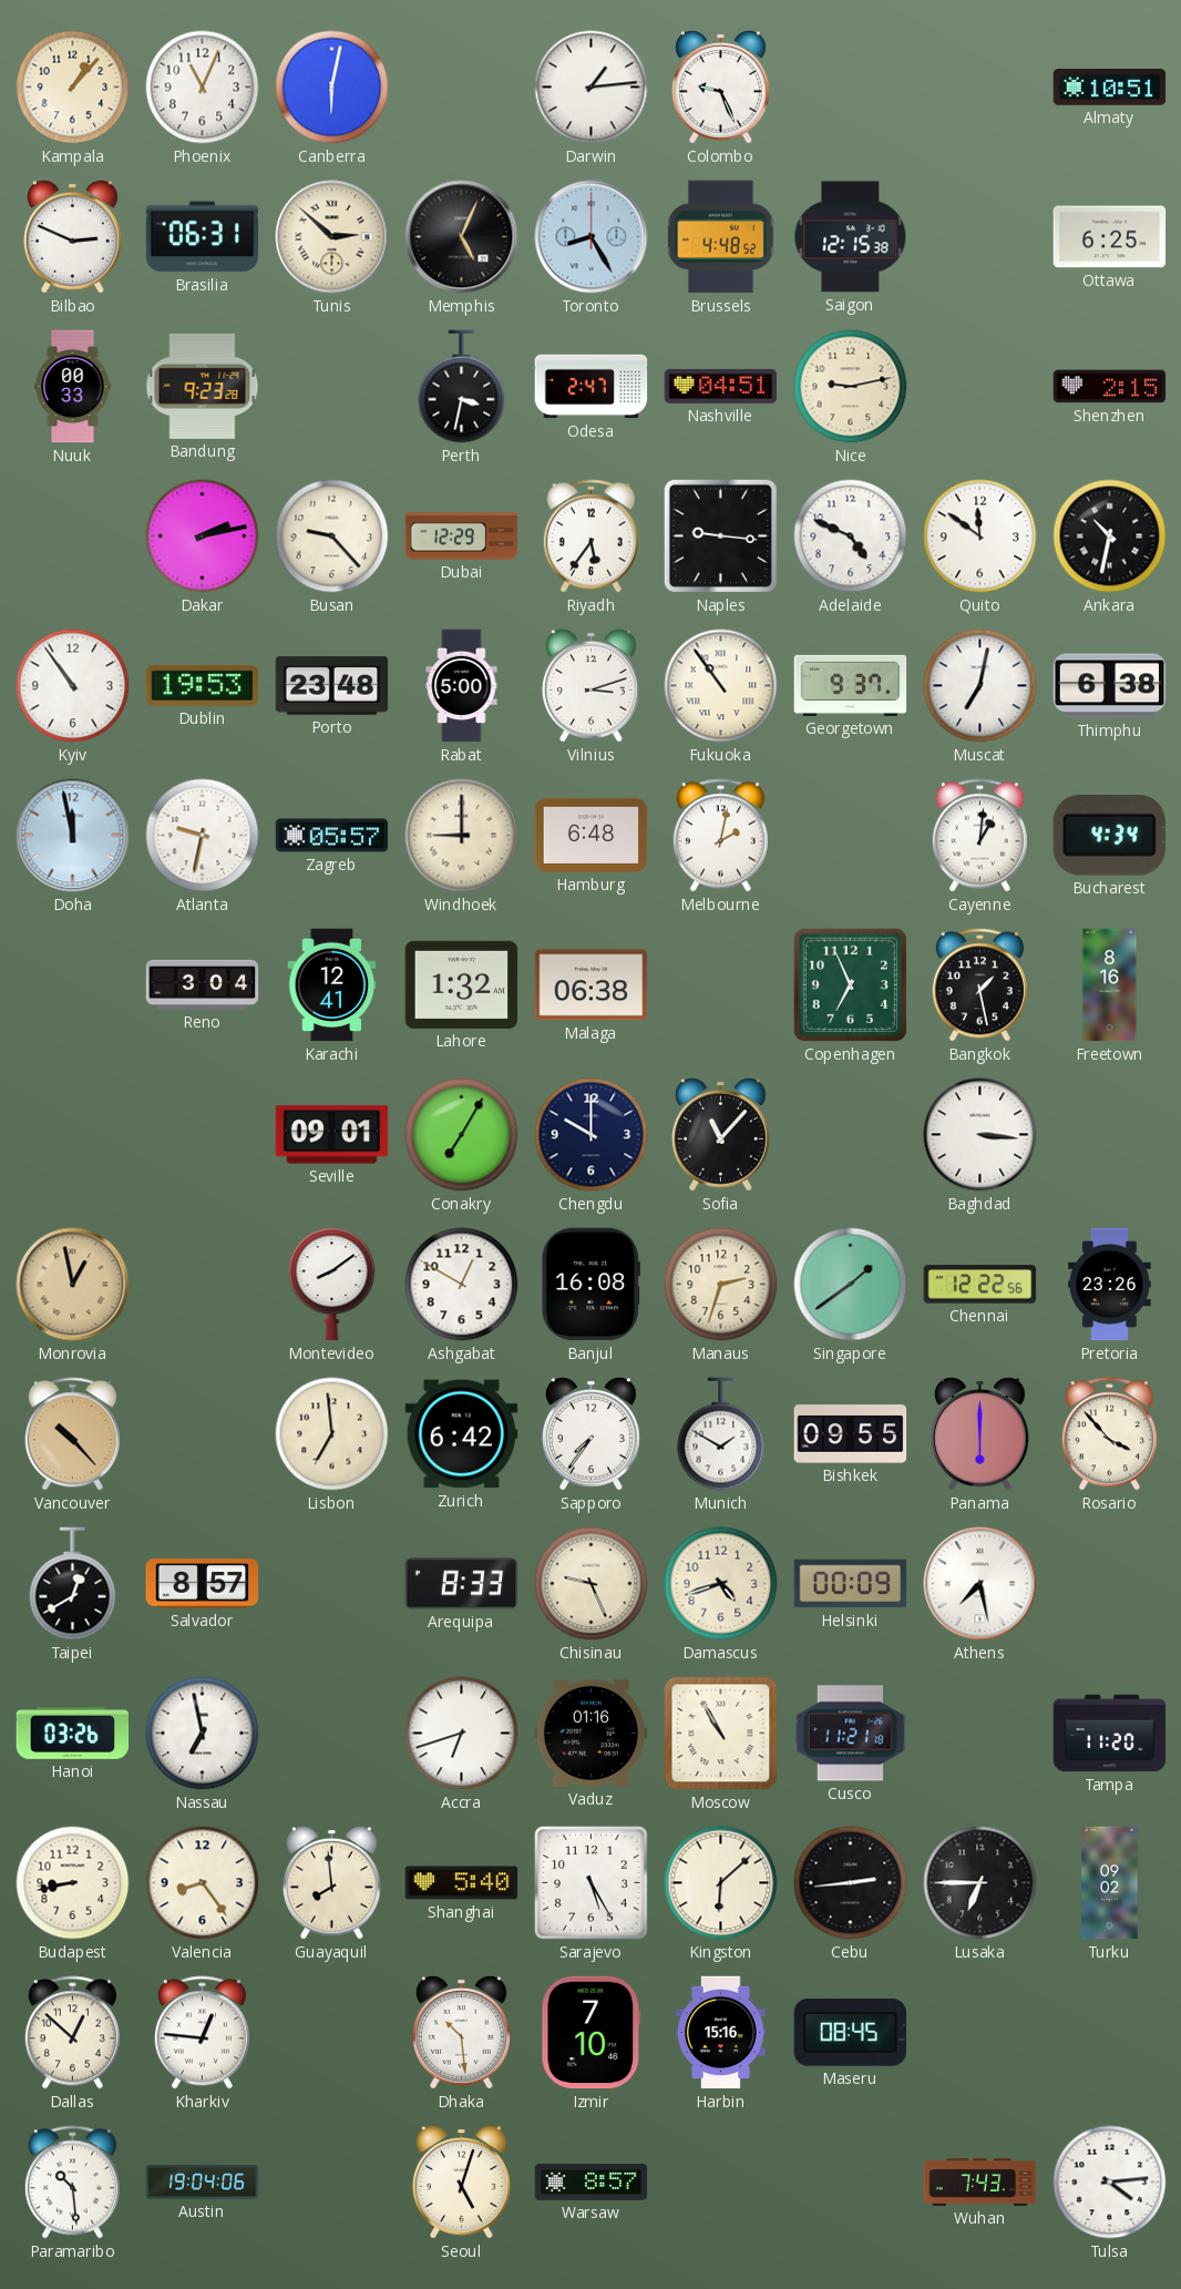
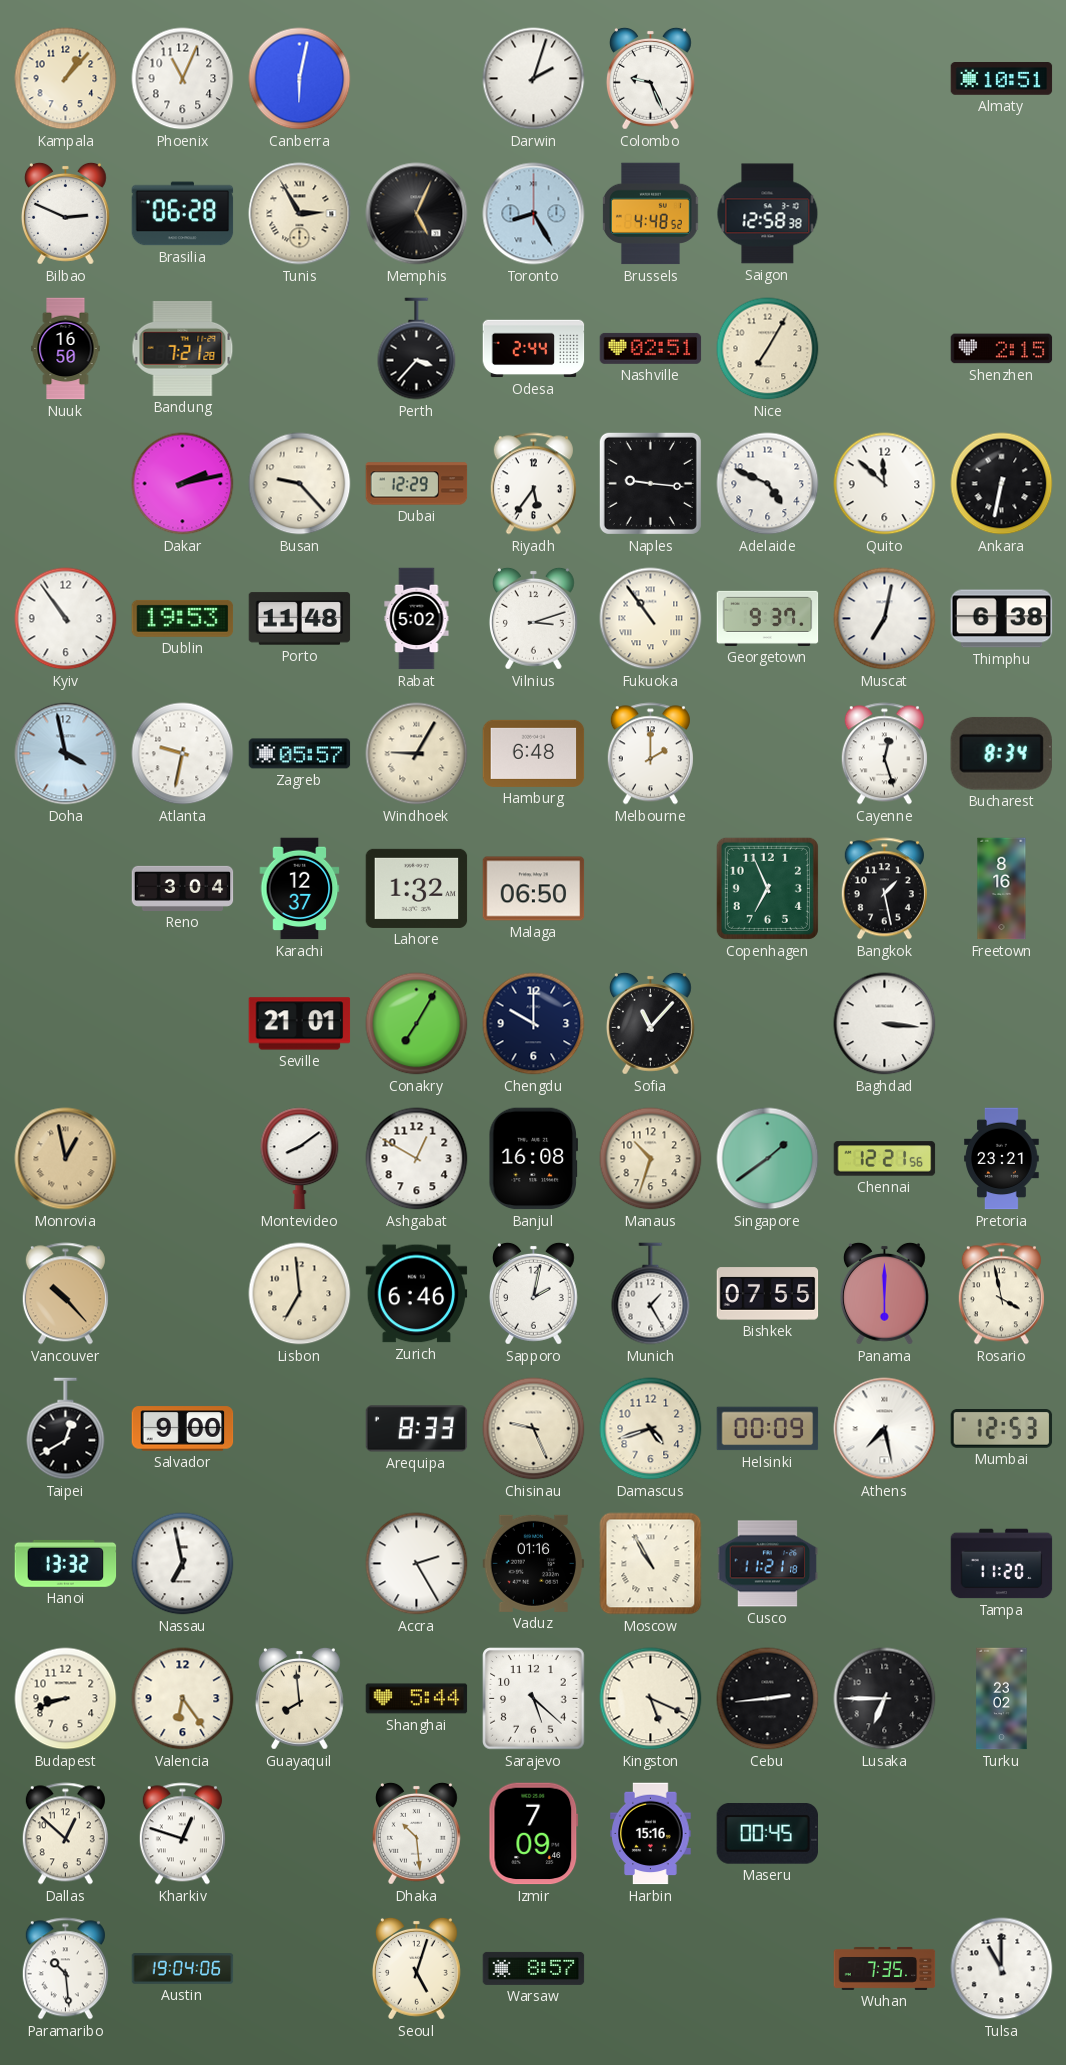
Darwin: 1:14 -> 2:03 (534, 79)
Brasilia: 06:31 -> 06:28 (183, 214)
Tunis: 2:52 -> 2:55 (300, 214)
Saigon: 12:15 -> 12:58 (768, 214)
Ottawa: 6:25 -> none (1110, 237)
Nuuk: 00:33 -> 16:50 (66, 349)
Bandung: 9:23 -> 7:21 (183, 348)
Perth: 3:32 -> 3:37 (417, 349)
Odesa: 2:47 -> 2:44 (534, 349)
Nashville: 04:51 -> 02:51 (651, 348)
Nice: 9:13 -> 7:05 (768, 349)
Quito: 11:51 -> 11:52 (885, 484)
Ankara: 10:32 -> 6:32 (1002, 484)
Porto: 23:48 -> 11:48 (300, 619)
Rabat: 5:00 -> 5:02 (417, 619)
Doha: 11:58 -> 3:58 (66, 754)
Windhoek: 9:00 -> 9:05 (417, 754)
Melbourne: 2:02 -> 2:00 (650, 754)
Cayenne: 1:01 -> 12:27 (884, 754)
Bucharest: 4:34 -> 8:34 (1001, 753)
Karachi: 12:41 -> 12:37 (300, 889)
Malaga: 06:38 -> 06:50 (534, 889)
Seville: 09:01 -> 21:01 (300, 1024)
Manaus: 2:33 -> 10:33 (651, 1159)
Chennai: 12:22 -> 12:21 (885, 1159)
Pretoria: 23:26 -> 23:21 (1002, 1159)
Zurich: 6:42 -> 6:46 (417, 1294)
Sapporo: 7:36 -> 2:02 (533, 1293)
Munich: 1:50 -> 1:25 (651, 1294)
Bishkek: 09:55 -> 07:55 (768, 1294)
Rosario: 3:53 -> 3:58 (1001, 1294)
Salvador: 8:57 -> 9:00 (183, 1429)
Mumbai: none -> 12:53 (1002, 1429)
Hanoi: 03:26 -> 13:32 (66, 1563)
Accra: 6:42 -> 2:25 (417, 1564)
Budapest: 8:43 -> 8:42 (66, 1699)
Valencia: 8:24 -> 6:24 (183, 1699)
Shanghai: 5:40 -> 5:44 (417, 1699)
Sarajevo: 5:25 -> 5:22 (534, 1699)
Kingston: 6:08 -> 5:19 (651, 1699)
Turku: 09:02 -> 23:02 (1002, 1699)
Kharkiv: 12:46 -> 12:48 (182, 1834)
Izmir: 7:10 -> 7:09 (534, 1834)
Maseru: 08:45 -> 00:45 (768, 1834)
Wuhan: 7:43 -> 7:35 (885, 1969)
Tulsa: 4:14 -> 11:00 (1002, 1969)
